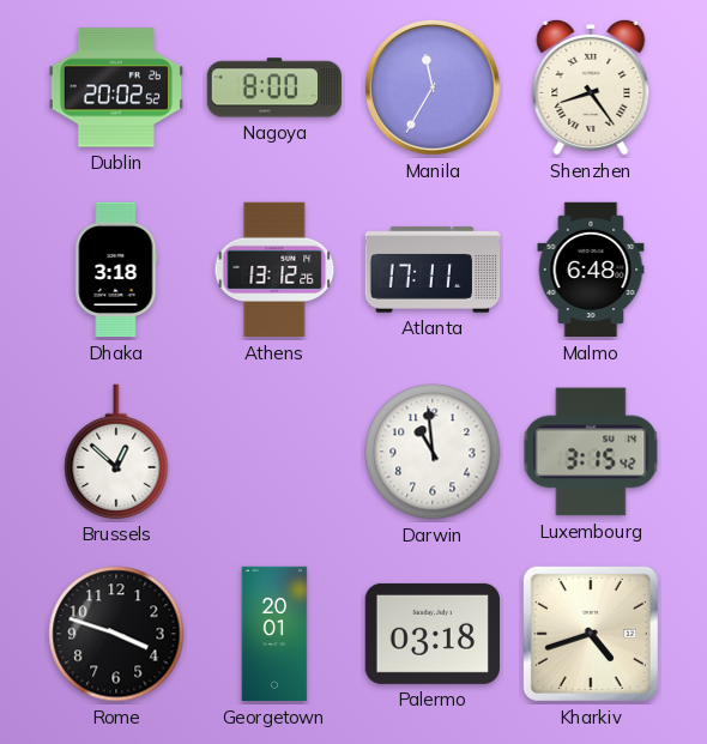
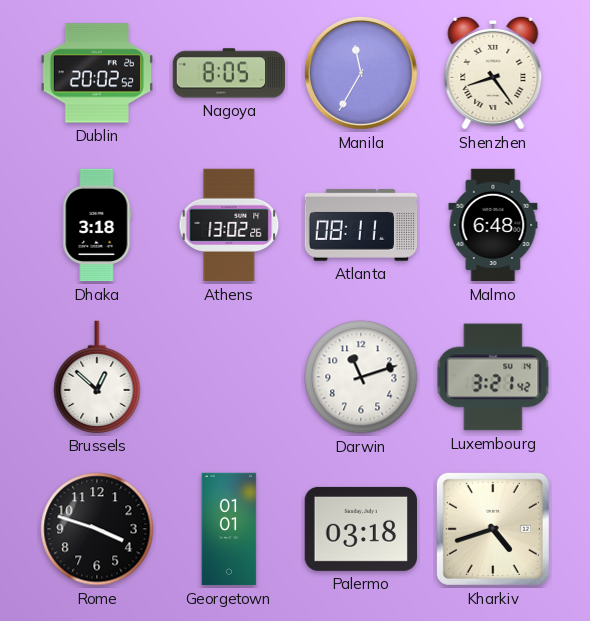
Nagoya: 8:00 -> 8:05 (228, 73)
Athens: 13:12 -> 13:02 (229, 225)
Atlanta: 17:11 -> 08:11 (361, 225)
Darwin: 10:59 -> 11:12 (361, 377)
Luxembourg: 3:15 -> 3:21 (493, 377)
Georgetown: 20:01 -> 01:01 (229, 529)
